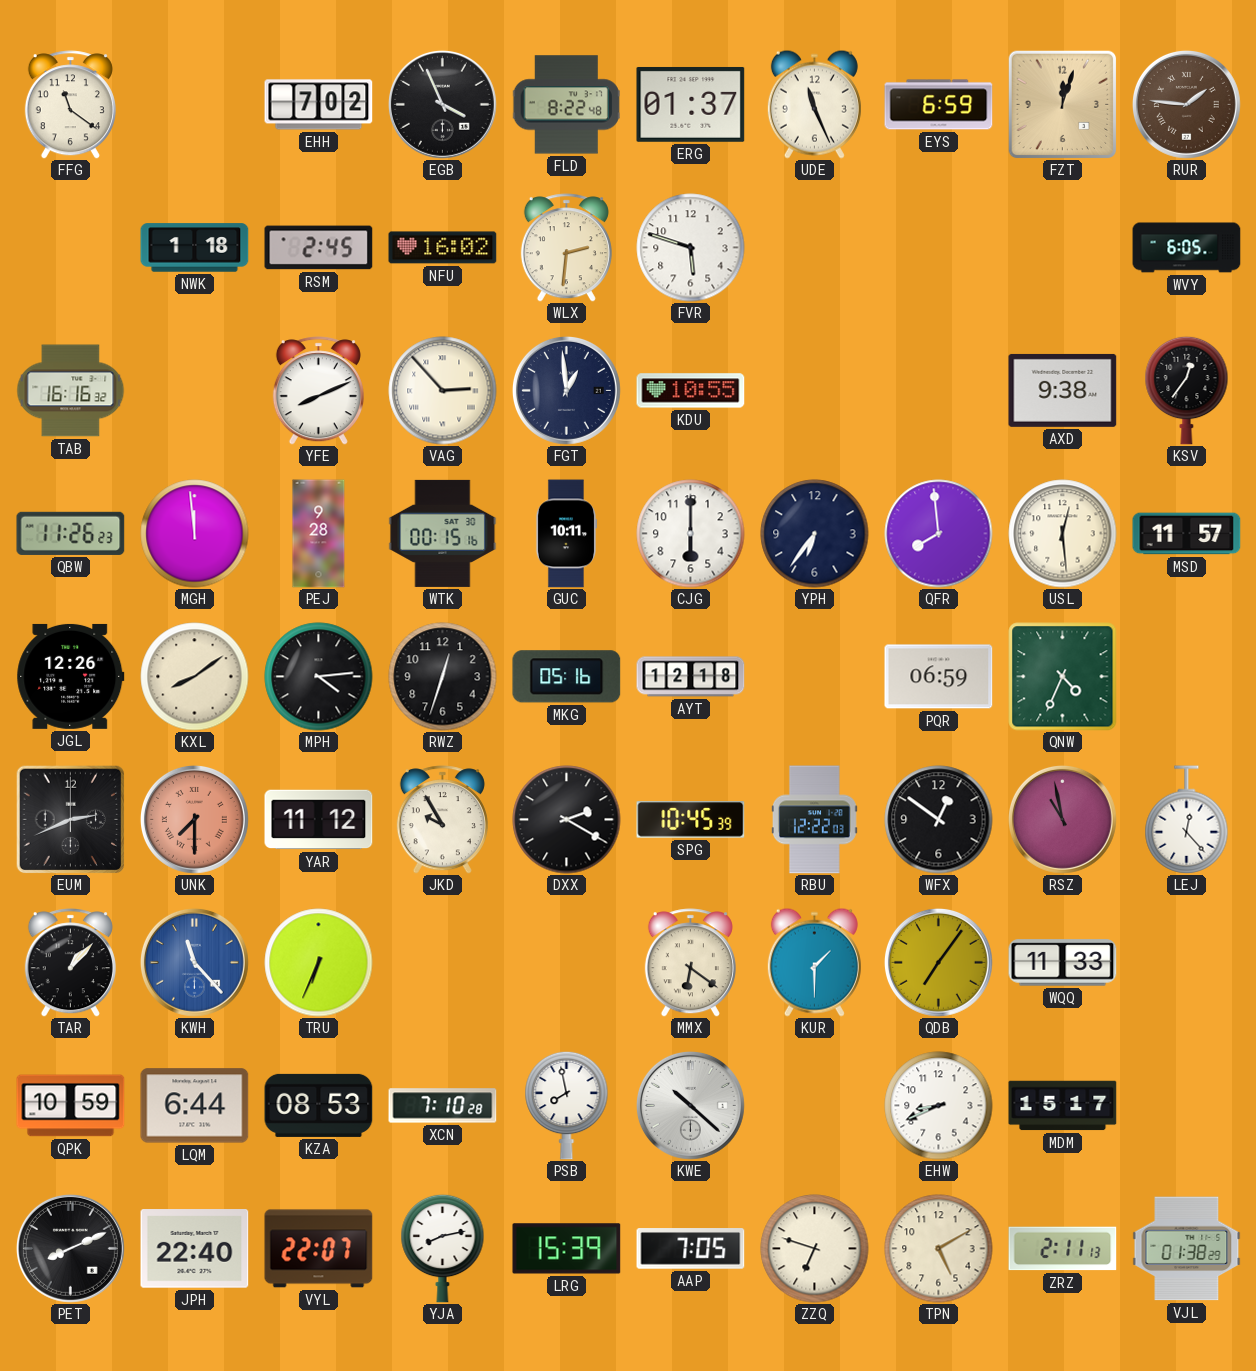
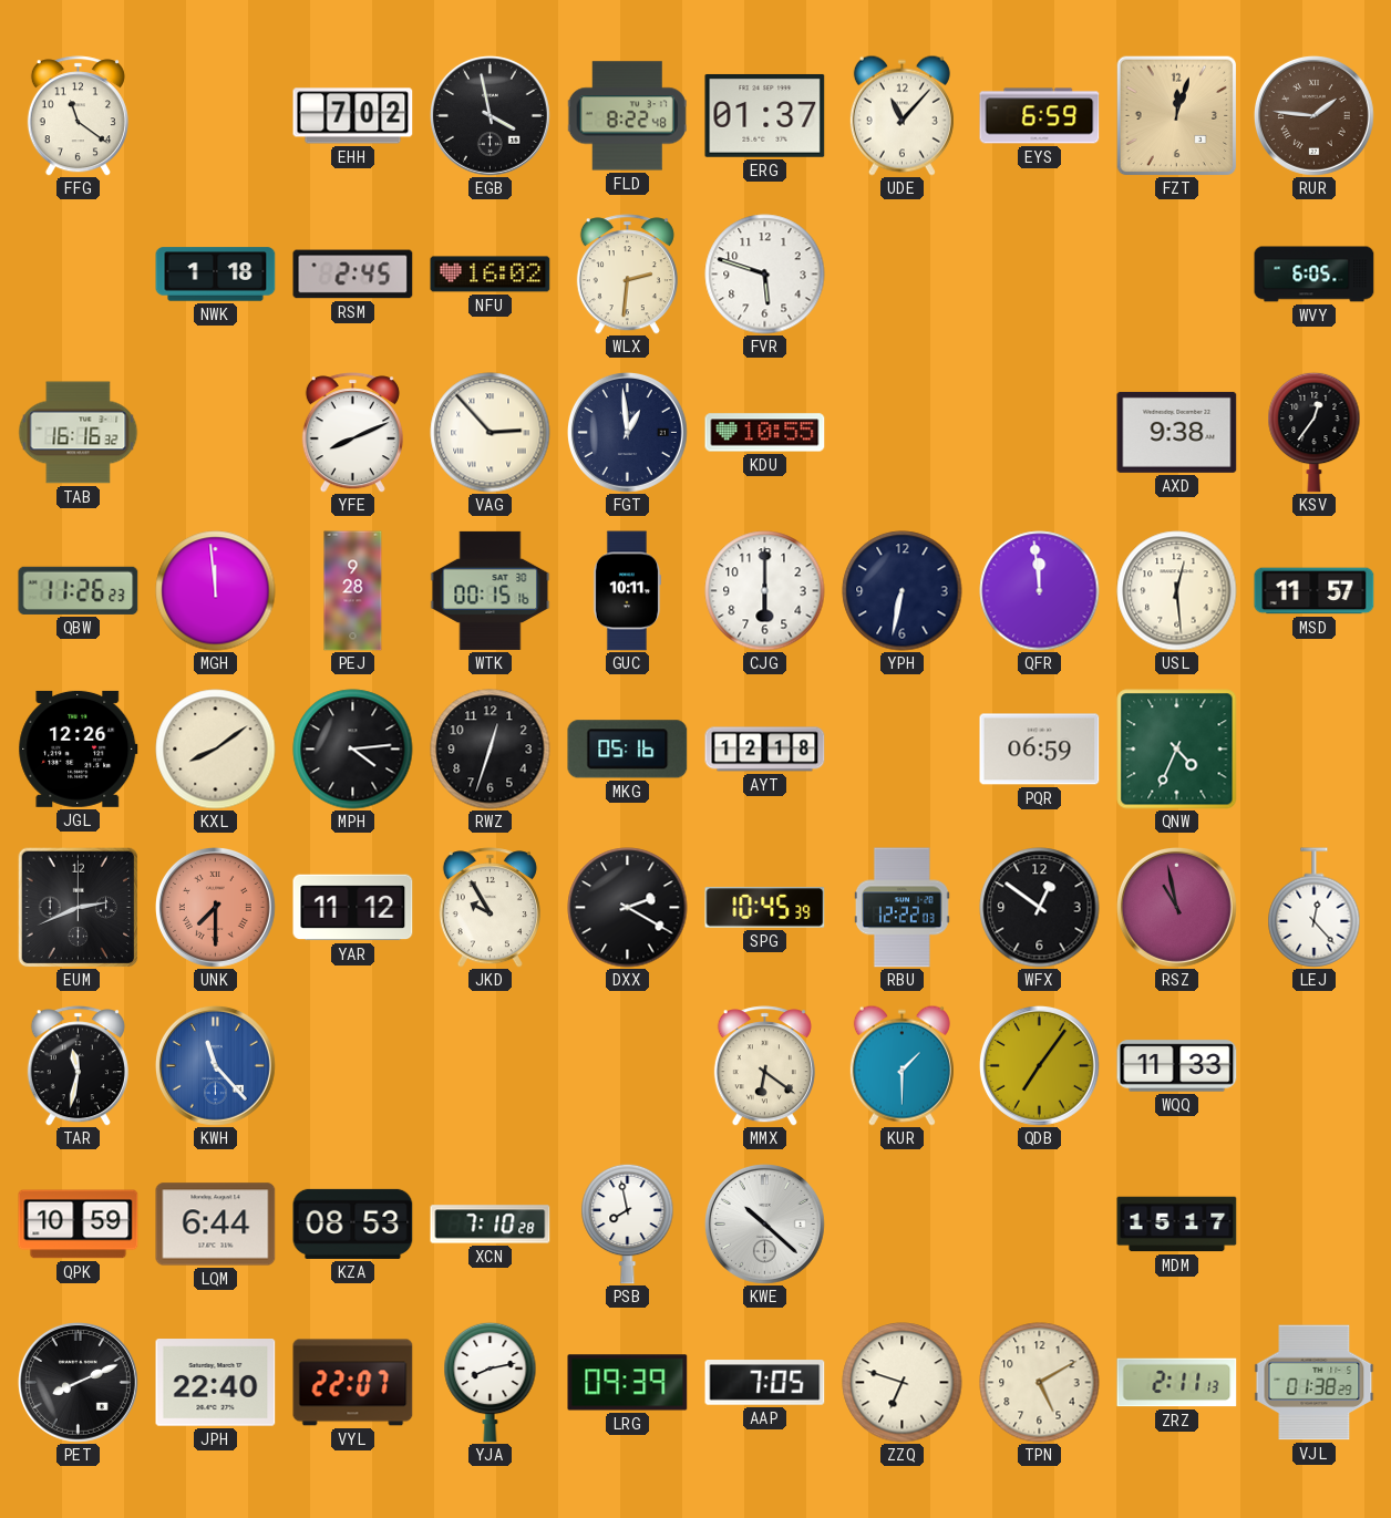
EGB: 3:56 -> 3:58 (490, 115)
UDE: 11:26 -> 11:07 (901, 115)
YPH: 6:36 -> 6:32 (903, 591)
QFR: 7:59 -> 11:59 (1040, 591)
TAR: 1:07 -> 11:32 (78, 1066)
TRU: 6:34 -> none (319, 963)
EHW: 8:41 -> none (939, 1106)
LRG: 15:39 -> 09:39 (628, 1383)
